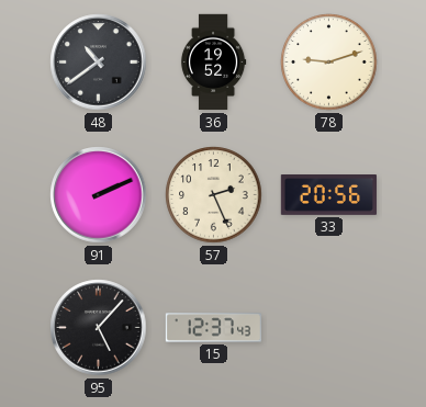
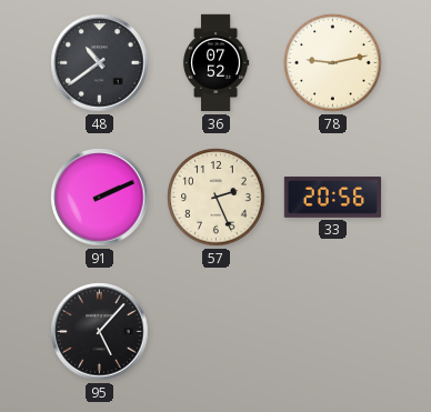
36: 19:52 -> 07:52 (215, 63)
78: 9:12 -> 9:13 (333, 63)
15: 12:37 -> none (214, 328)
